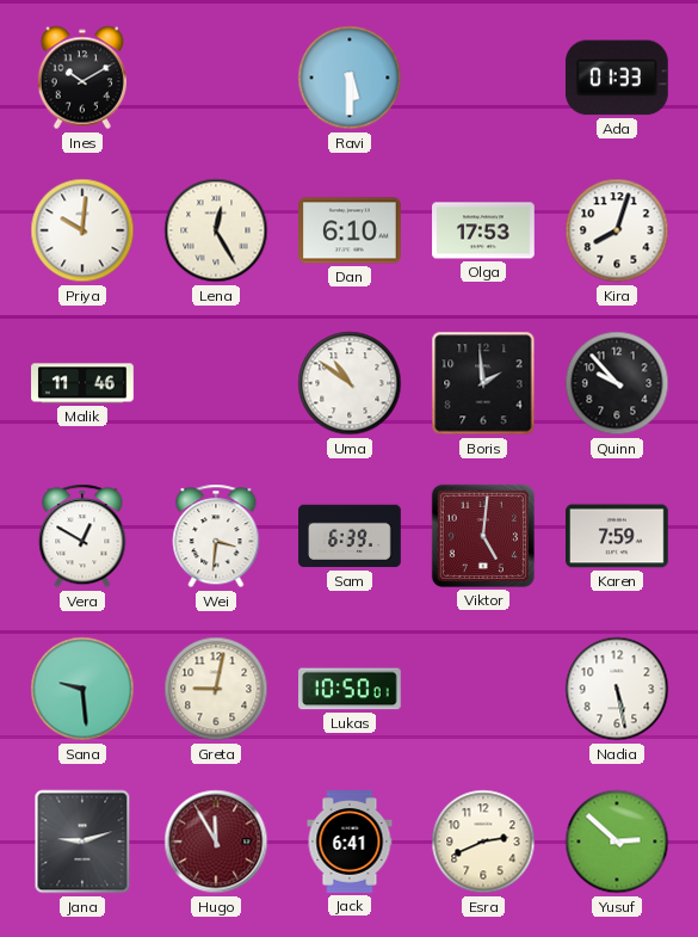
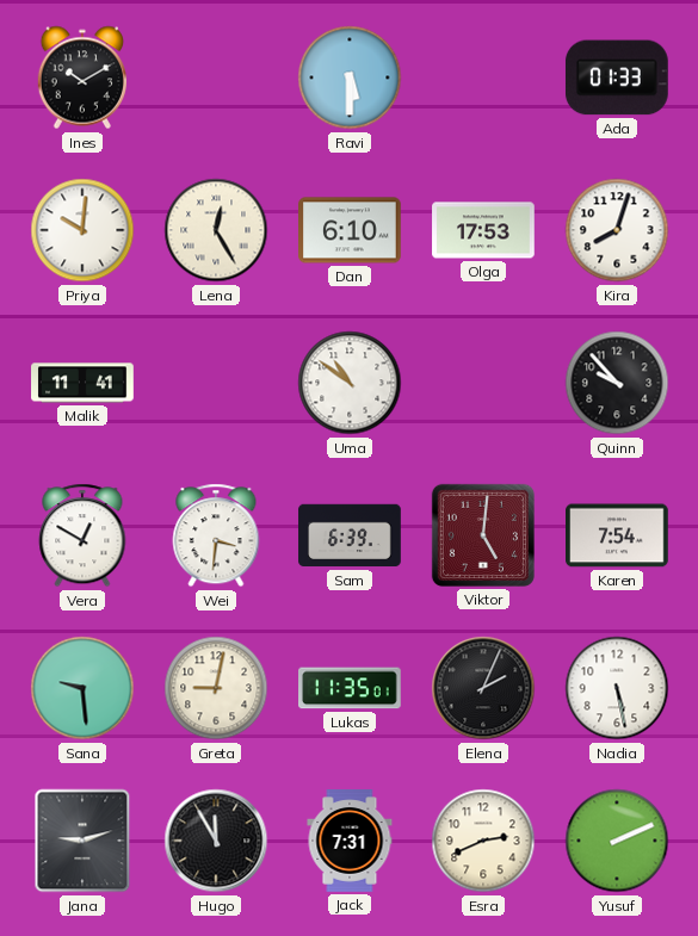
Malik: 11:46 -> 11:41 (82, 383)
Boris: 1:59 -> none (483, 383)
Karen: 7:59 -> 7:54 (618, 535)
Lukas: 10:50 -> 11:35 (351, 688)
Elena: none -> 2:04 (483, 688)
Hugo dial: burgundy -> black (216, 841)
Jack: 6:41 -> 7:31 (350, 841)
Yusuf: 2:52 -> 2:11 (617, 841)
